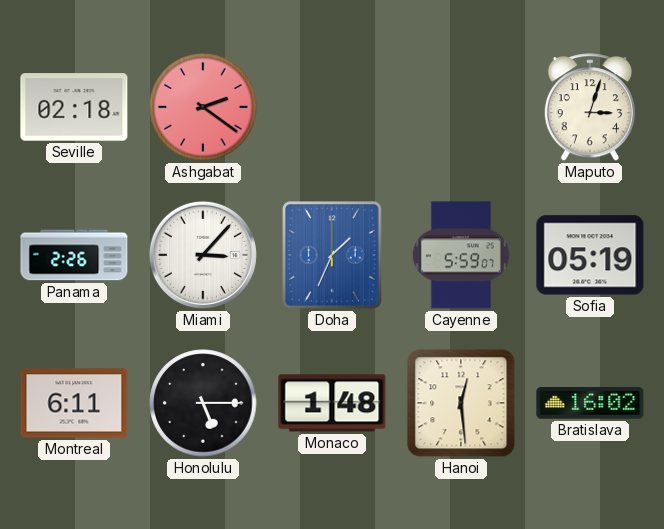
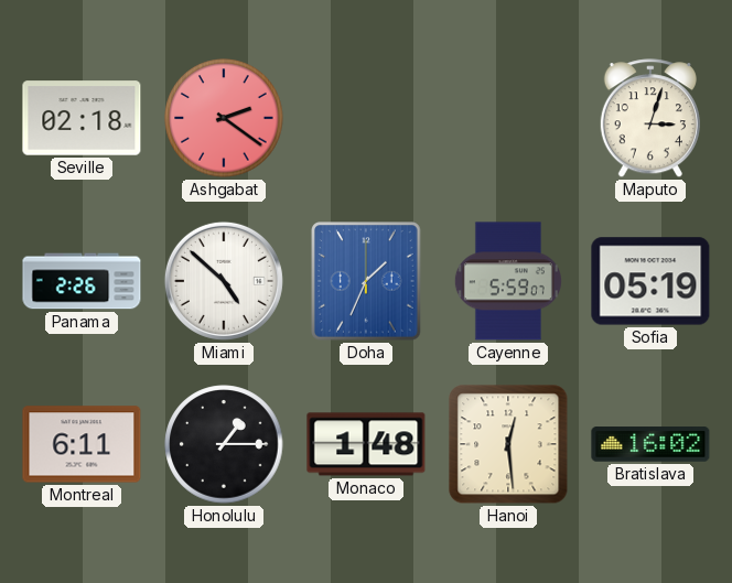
Miami: 3:07 -> 4:52 (224, 281)
Honolulu: 5:15 -> 1:15 (224, 444)
